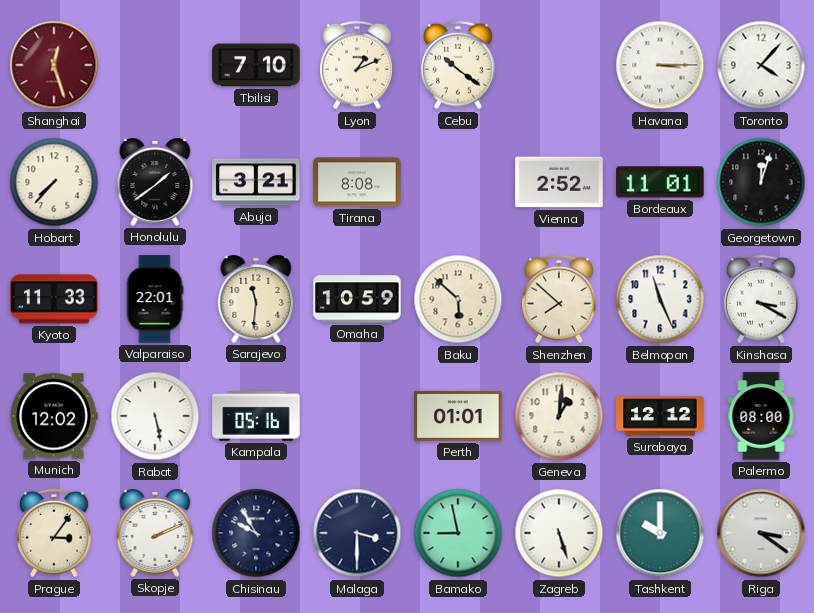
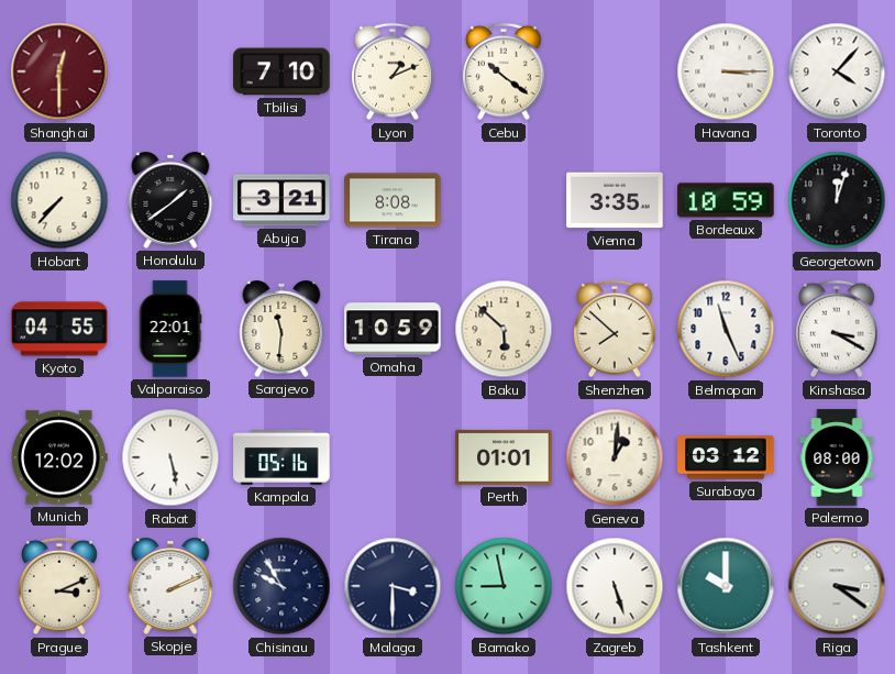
Shanghai: 12:27 -> 12:30 (59, 71)
Vienna: 2:52 -> 3:35 (615, 200)
Bordeaux: 11:01 -> 10:59 (726, 200)
Kyoto: 11:33 -> 04:55 (59, 329)
Surabaya: 12:12 -> 03:12 (726, 457)
Prague: 3:06 -> 3:11 (59, 586)
